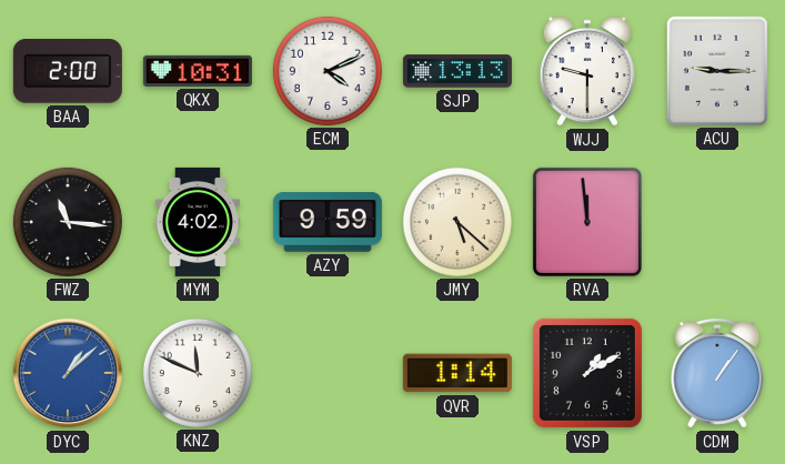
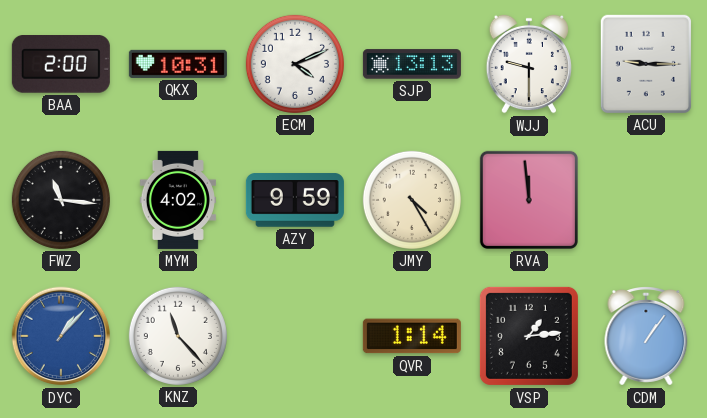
JMY: 5:22 -> 4:25 (412, 200)
DYC: 1:08 -> 1:07 (61, 336)
KNZ: 11:49 -> 11:23 (178, 336)
VSP: 1:10 -> 1:14 (529, 336)
